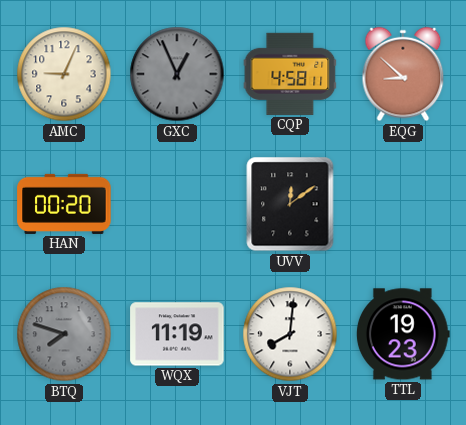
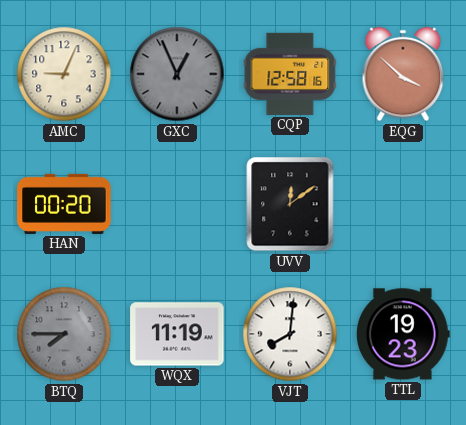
CQP: 4:58 -> 12:58 (290, 74)
EQG: 8:52 -> 3:52 (403, 74)
BTQ: 7:48 -> 7:45 (64, 334)
